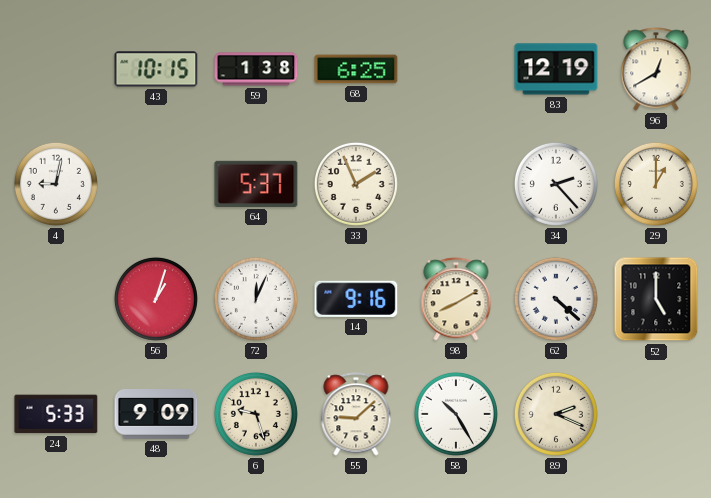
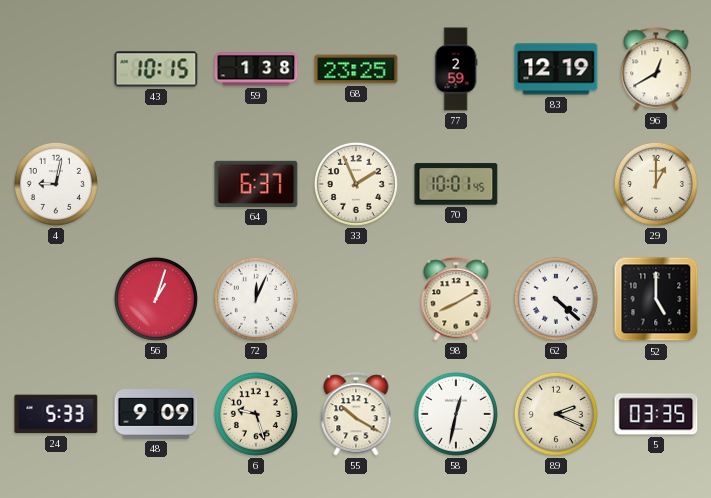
68: 6:25 -> 23:25 (356, 69)
77: none -> 2:59 (456, 69)
64: 5:37 -> 6:37 (256, 184)
70: none -> 10:01 (456, 184)
34: 2:23 -> none (556, 184)
14: 9:16 -> none (356, 299)
55: 9:08 -> 10:20 (356, 414)
58: 10:25 -> 12:32 (456, 414)
5: none -> 03:35 (656, 414)
